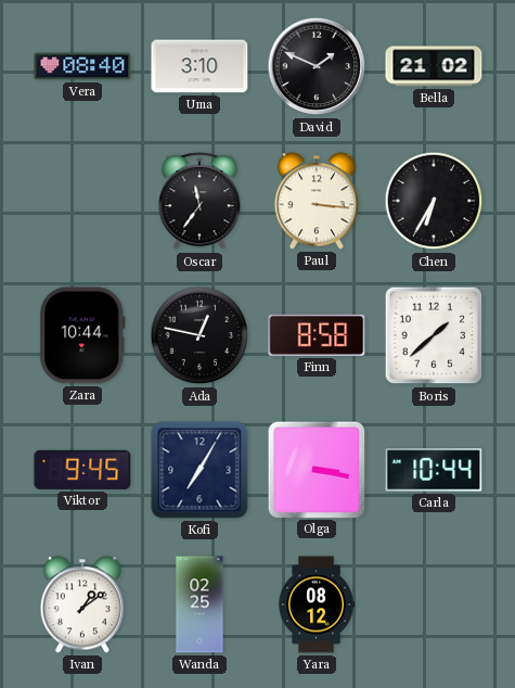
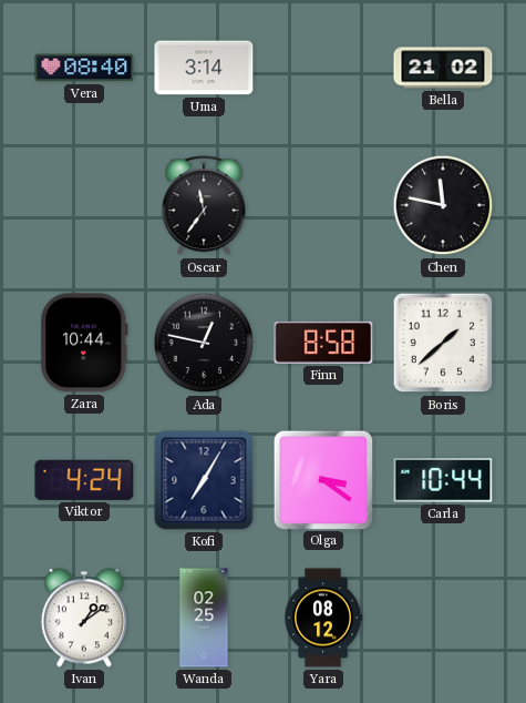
Uma: 3:10 -> 3:14 (204, 68)
David: 1:49 -> none (317, 66)
Paul: 3:16 -> none (316, 201)
Chen: 6:35 -> 11:47 (443, 205)
Viktor: 9:45 -> 4:24 (84, 480)
Olga: 3:17 -> 3:21 (322, 479)
